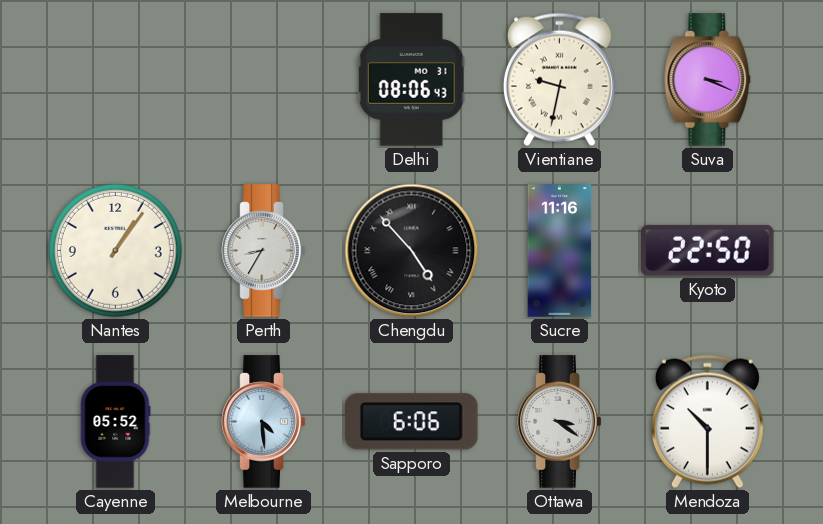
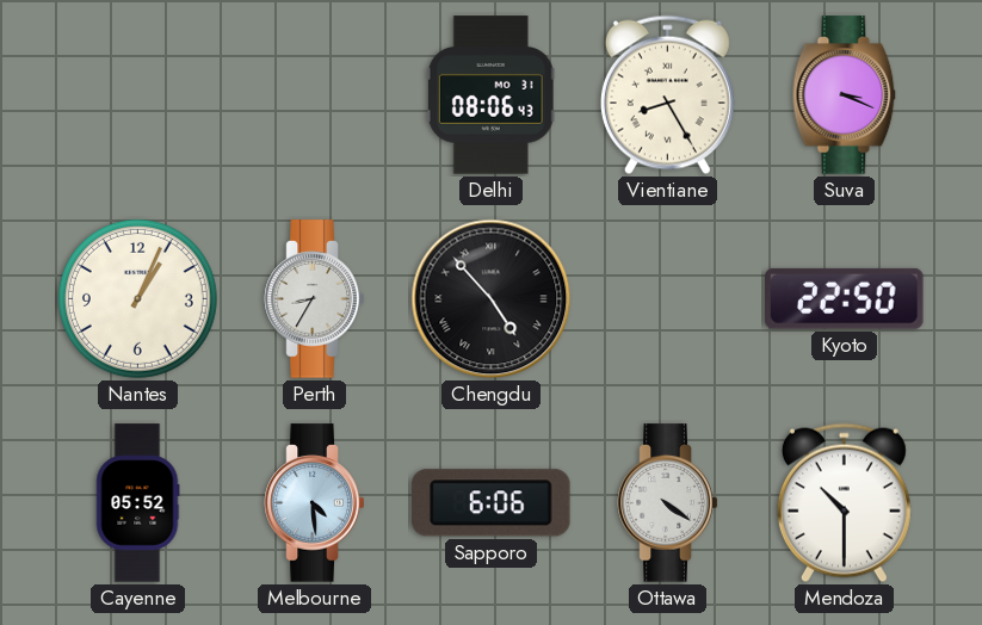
Vientiane: 9:32 -> 8:25 (667, 95)
Nantes: 1:06 -> 1:04 (137, 298)
Sucre: 11:16 -> none (560, 251)
Ottawa: 3:21 -> 4:21 (668, 503)
